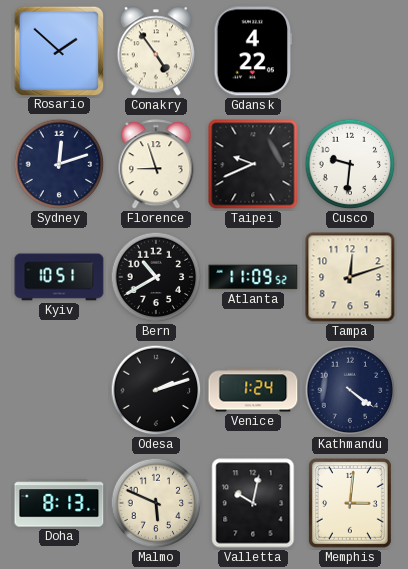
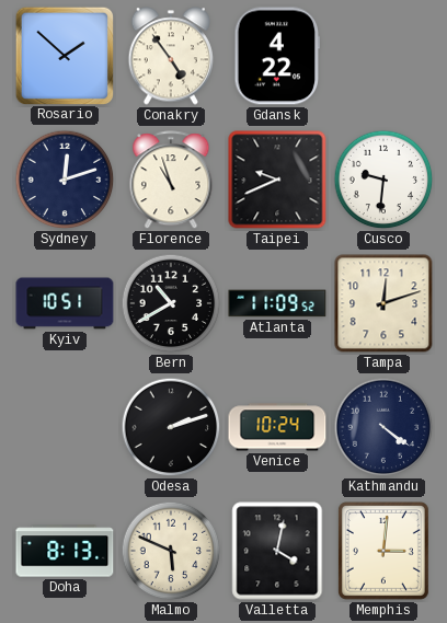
Florence: 8:57 -> 10:57 (171, 181)
Venice: 1:24 -> 10:24 (277, 427)
Valletta: 10:02 -> 4:02 (277, 551)
